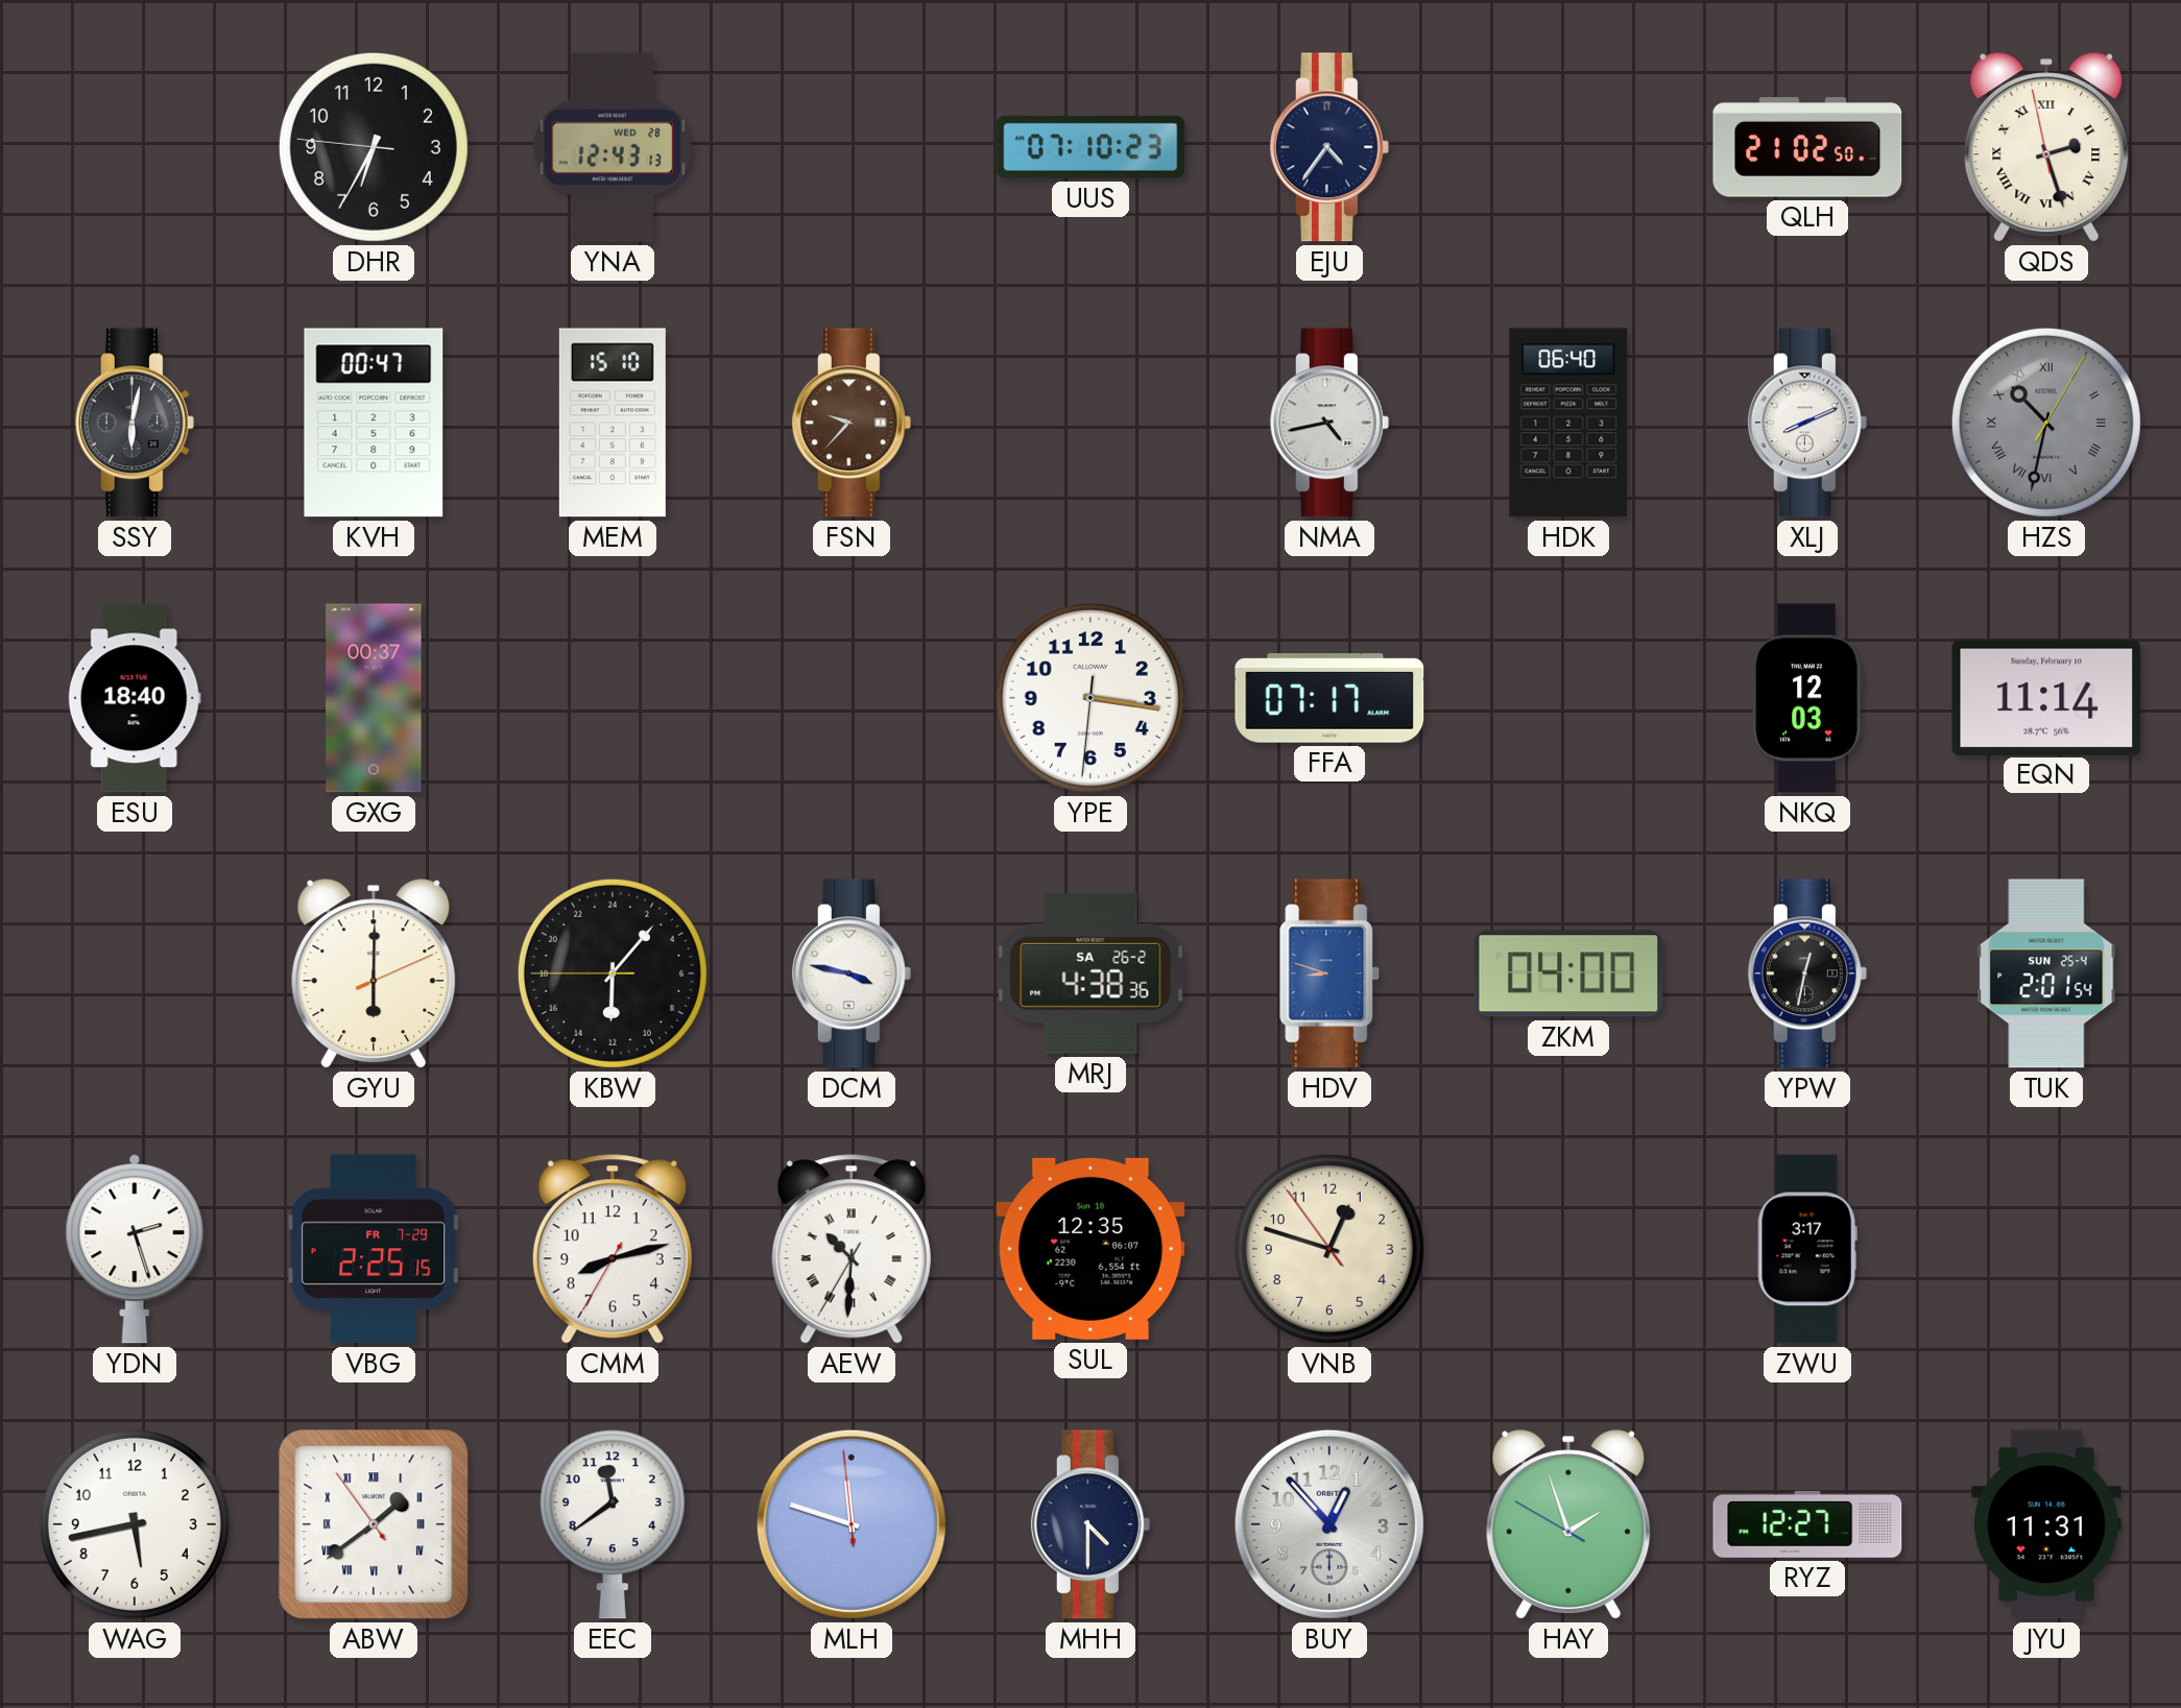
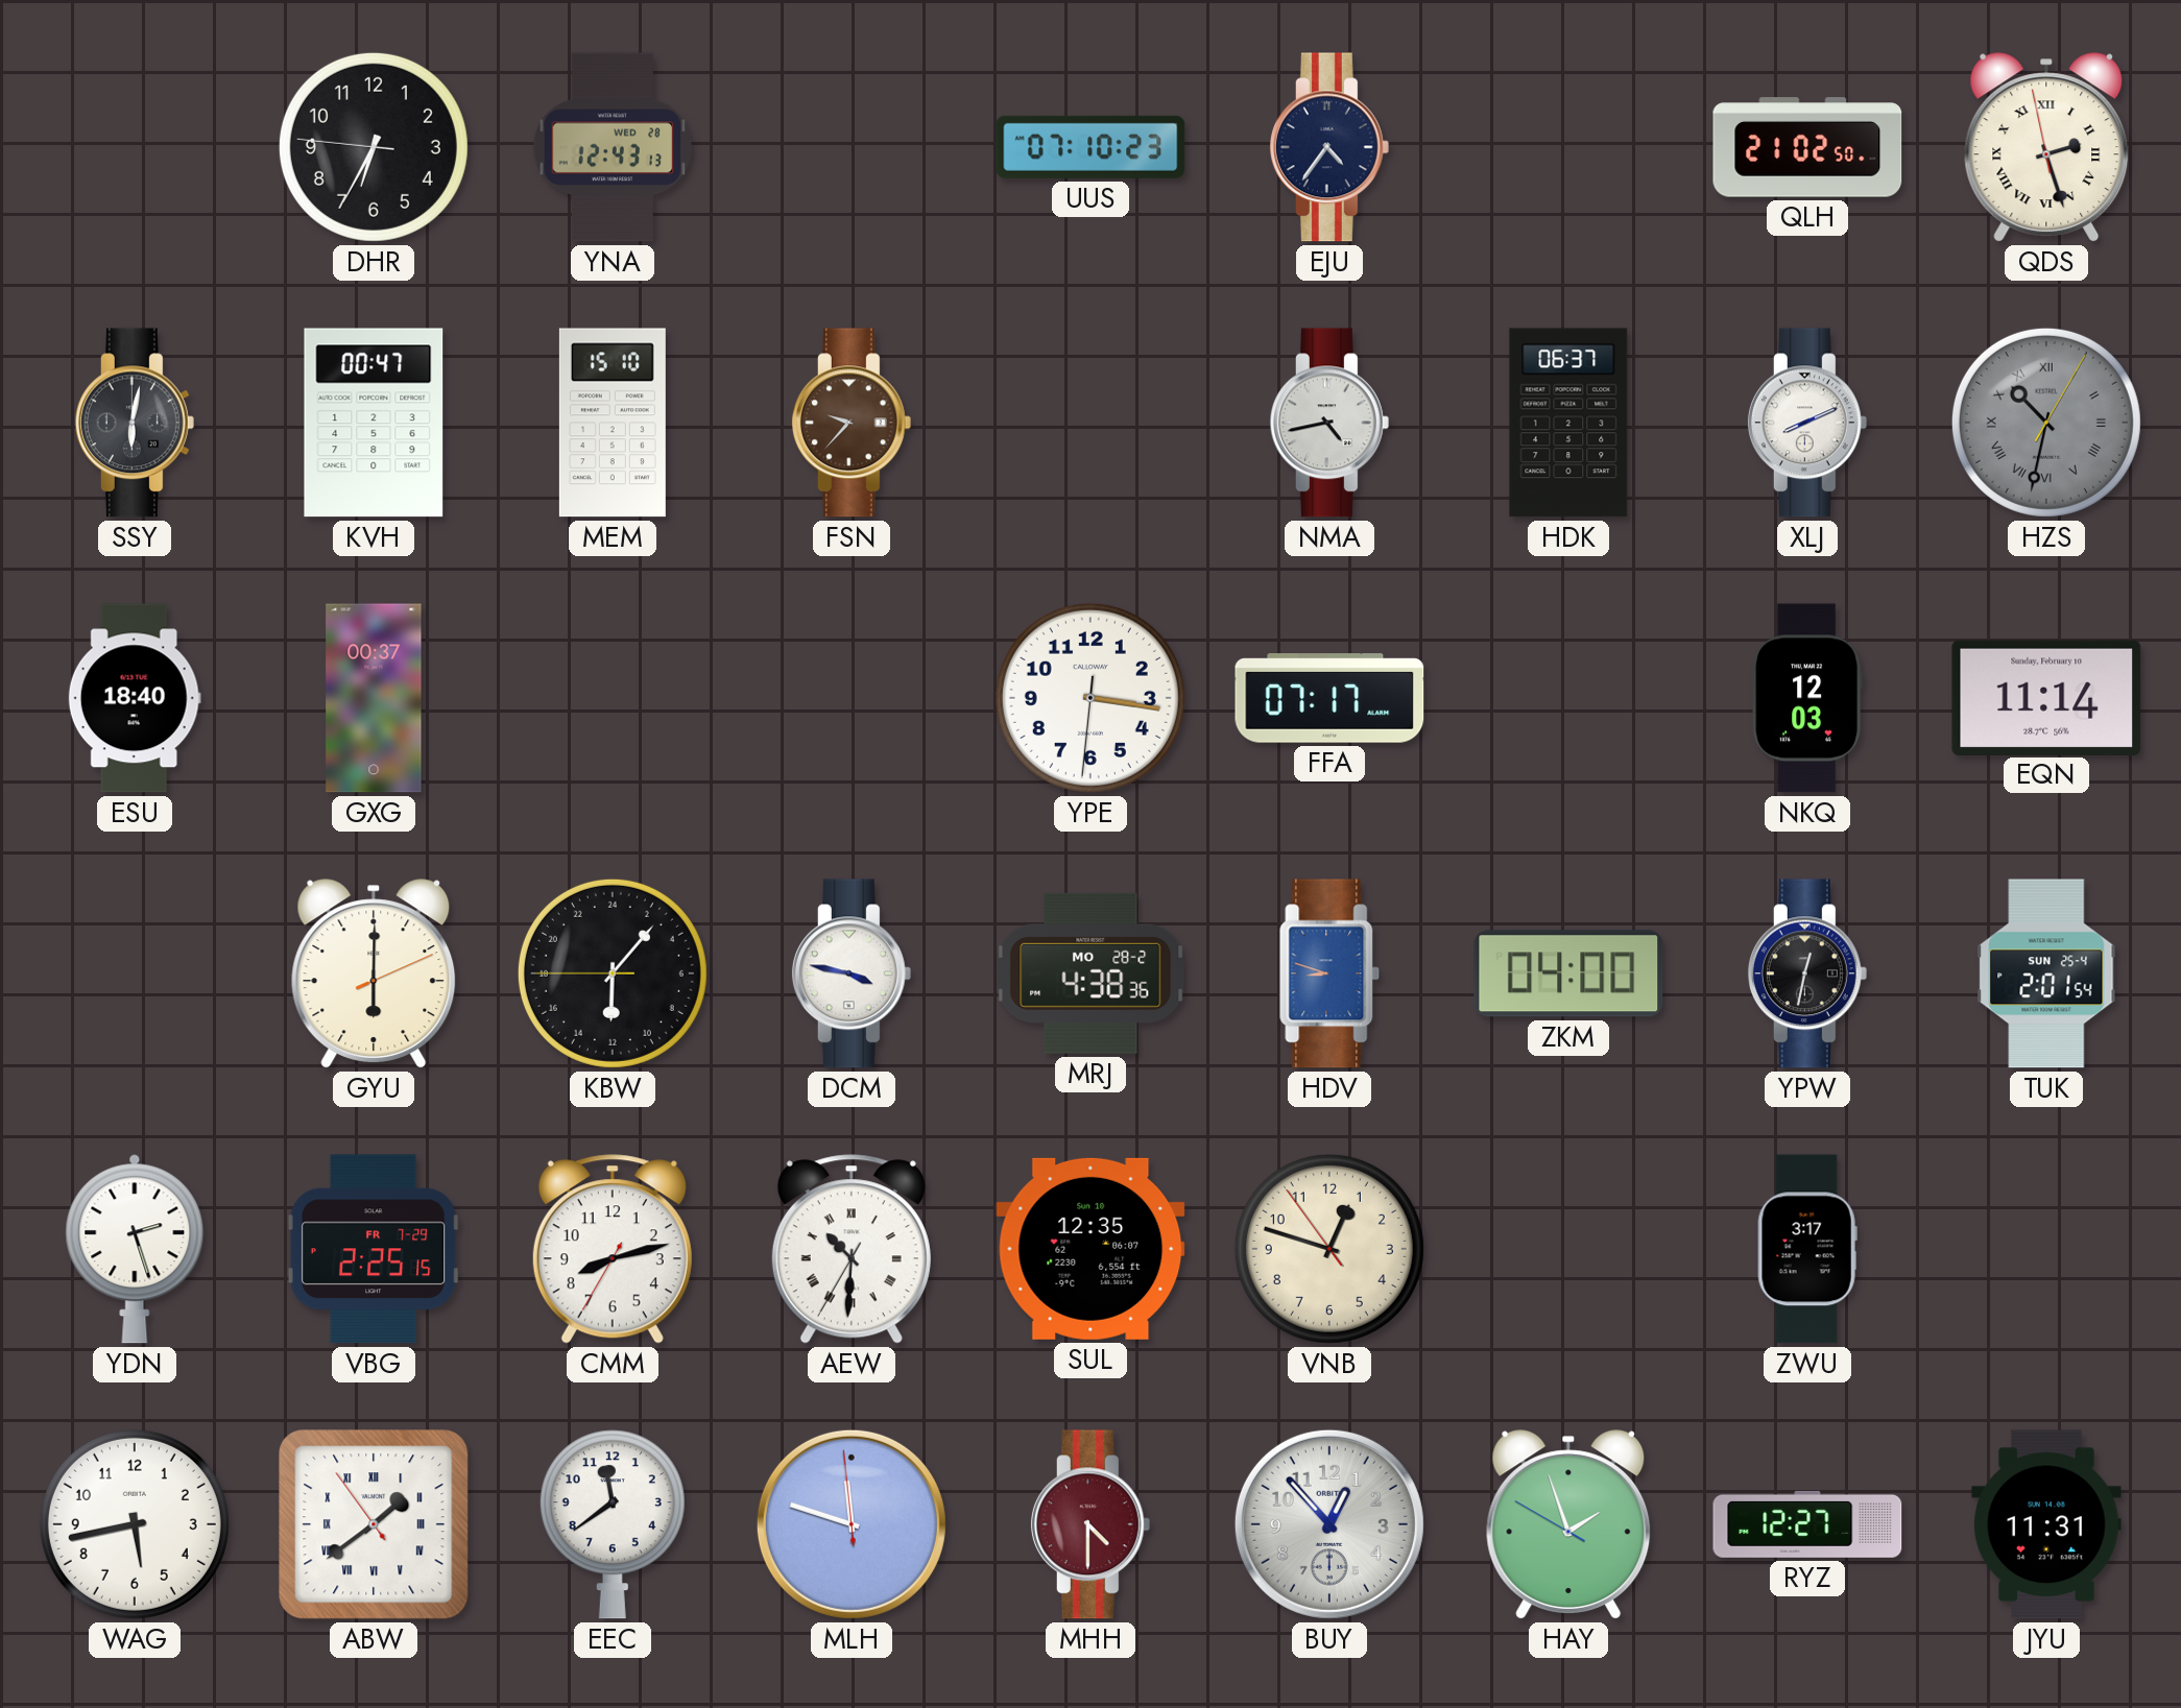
HDK: 06:40 -> 06:37 (1568, 423)
MRJ date: SA 26-2 -> MO 28-2 (1090, 973)
MHH dial: navy -> burgundy (1090, 1524)
